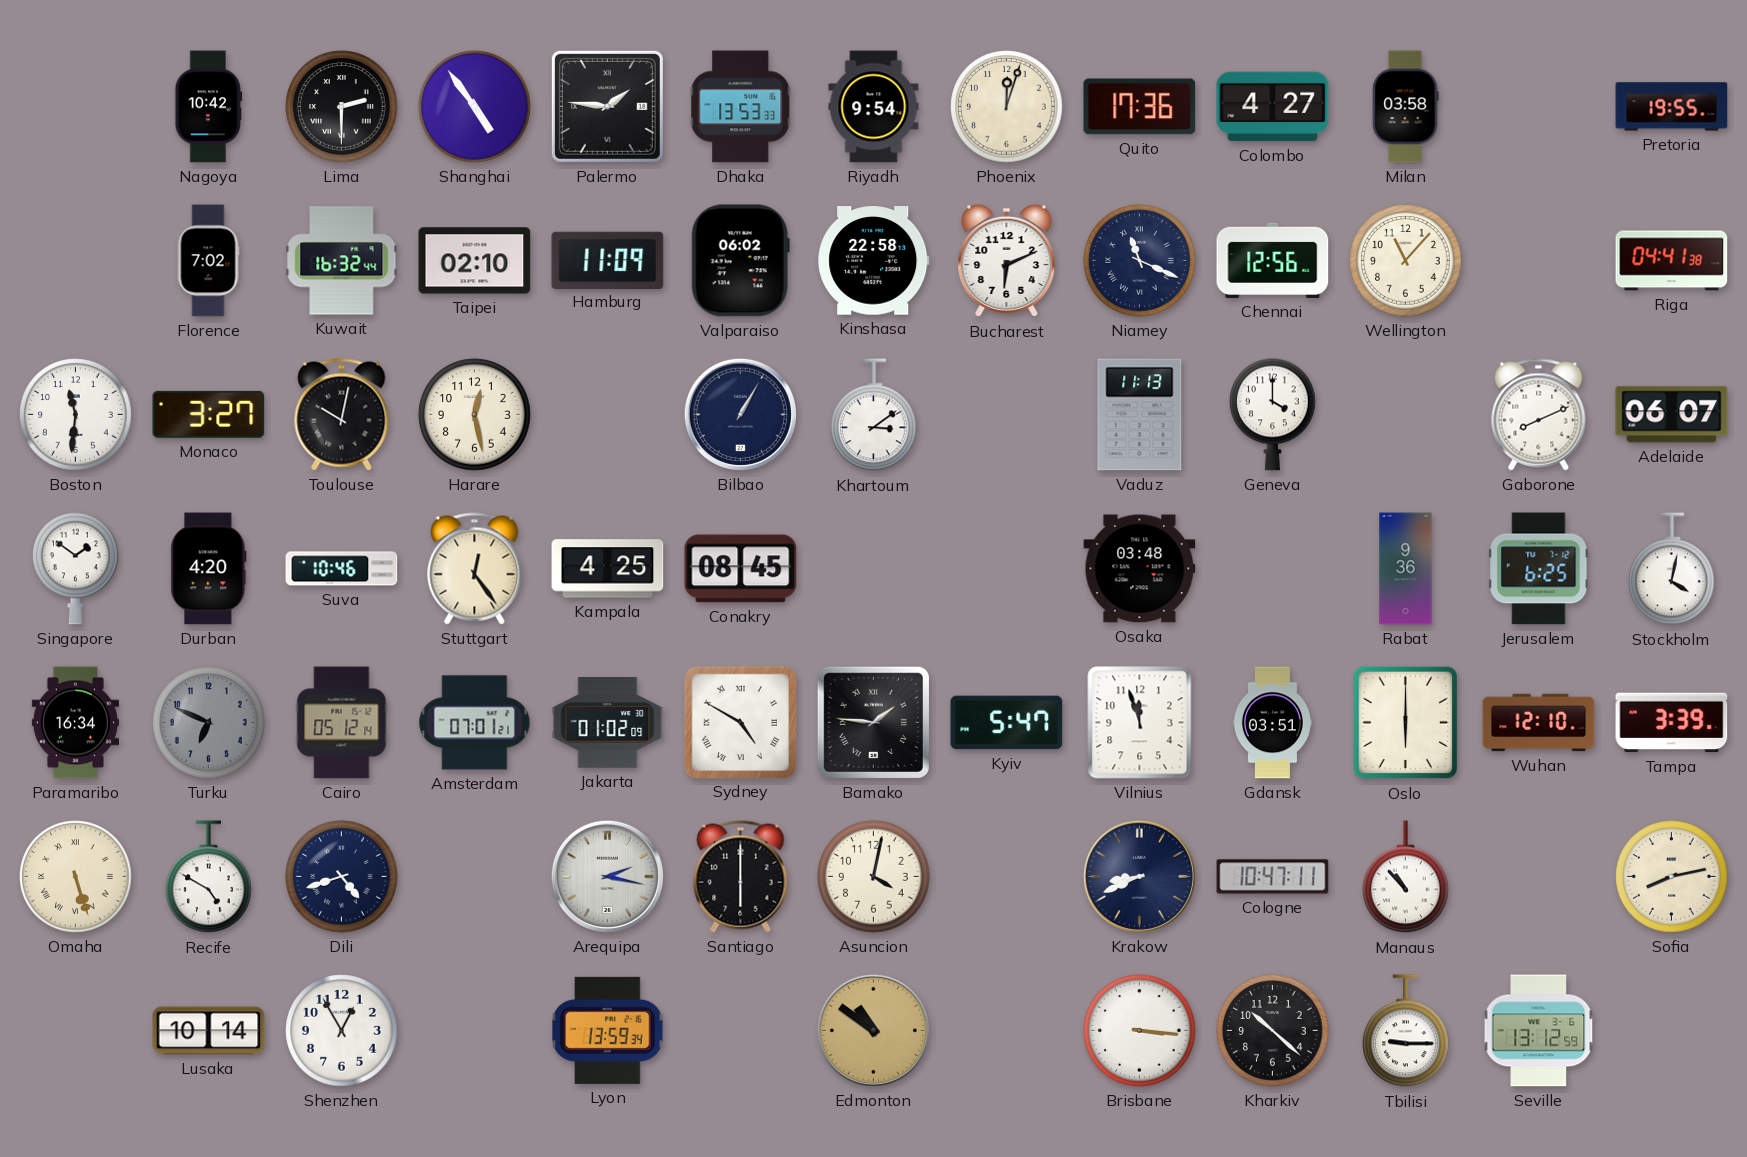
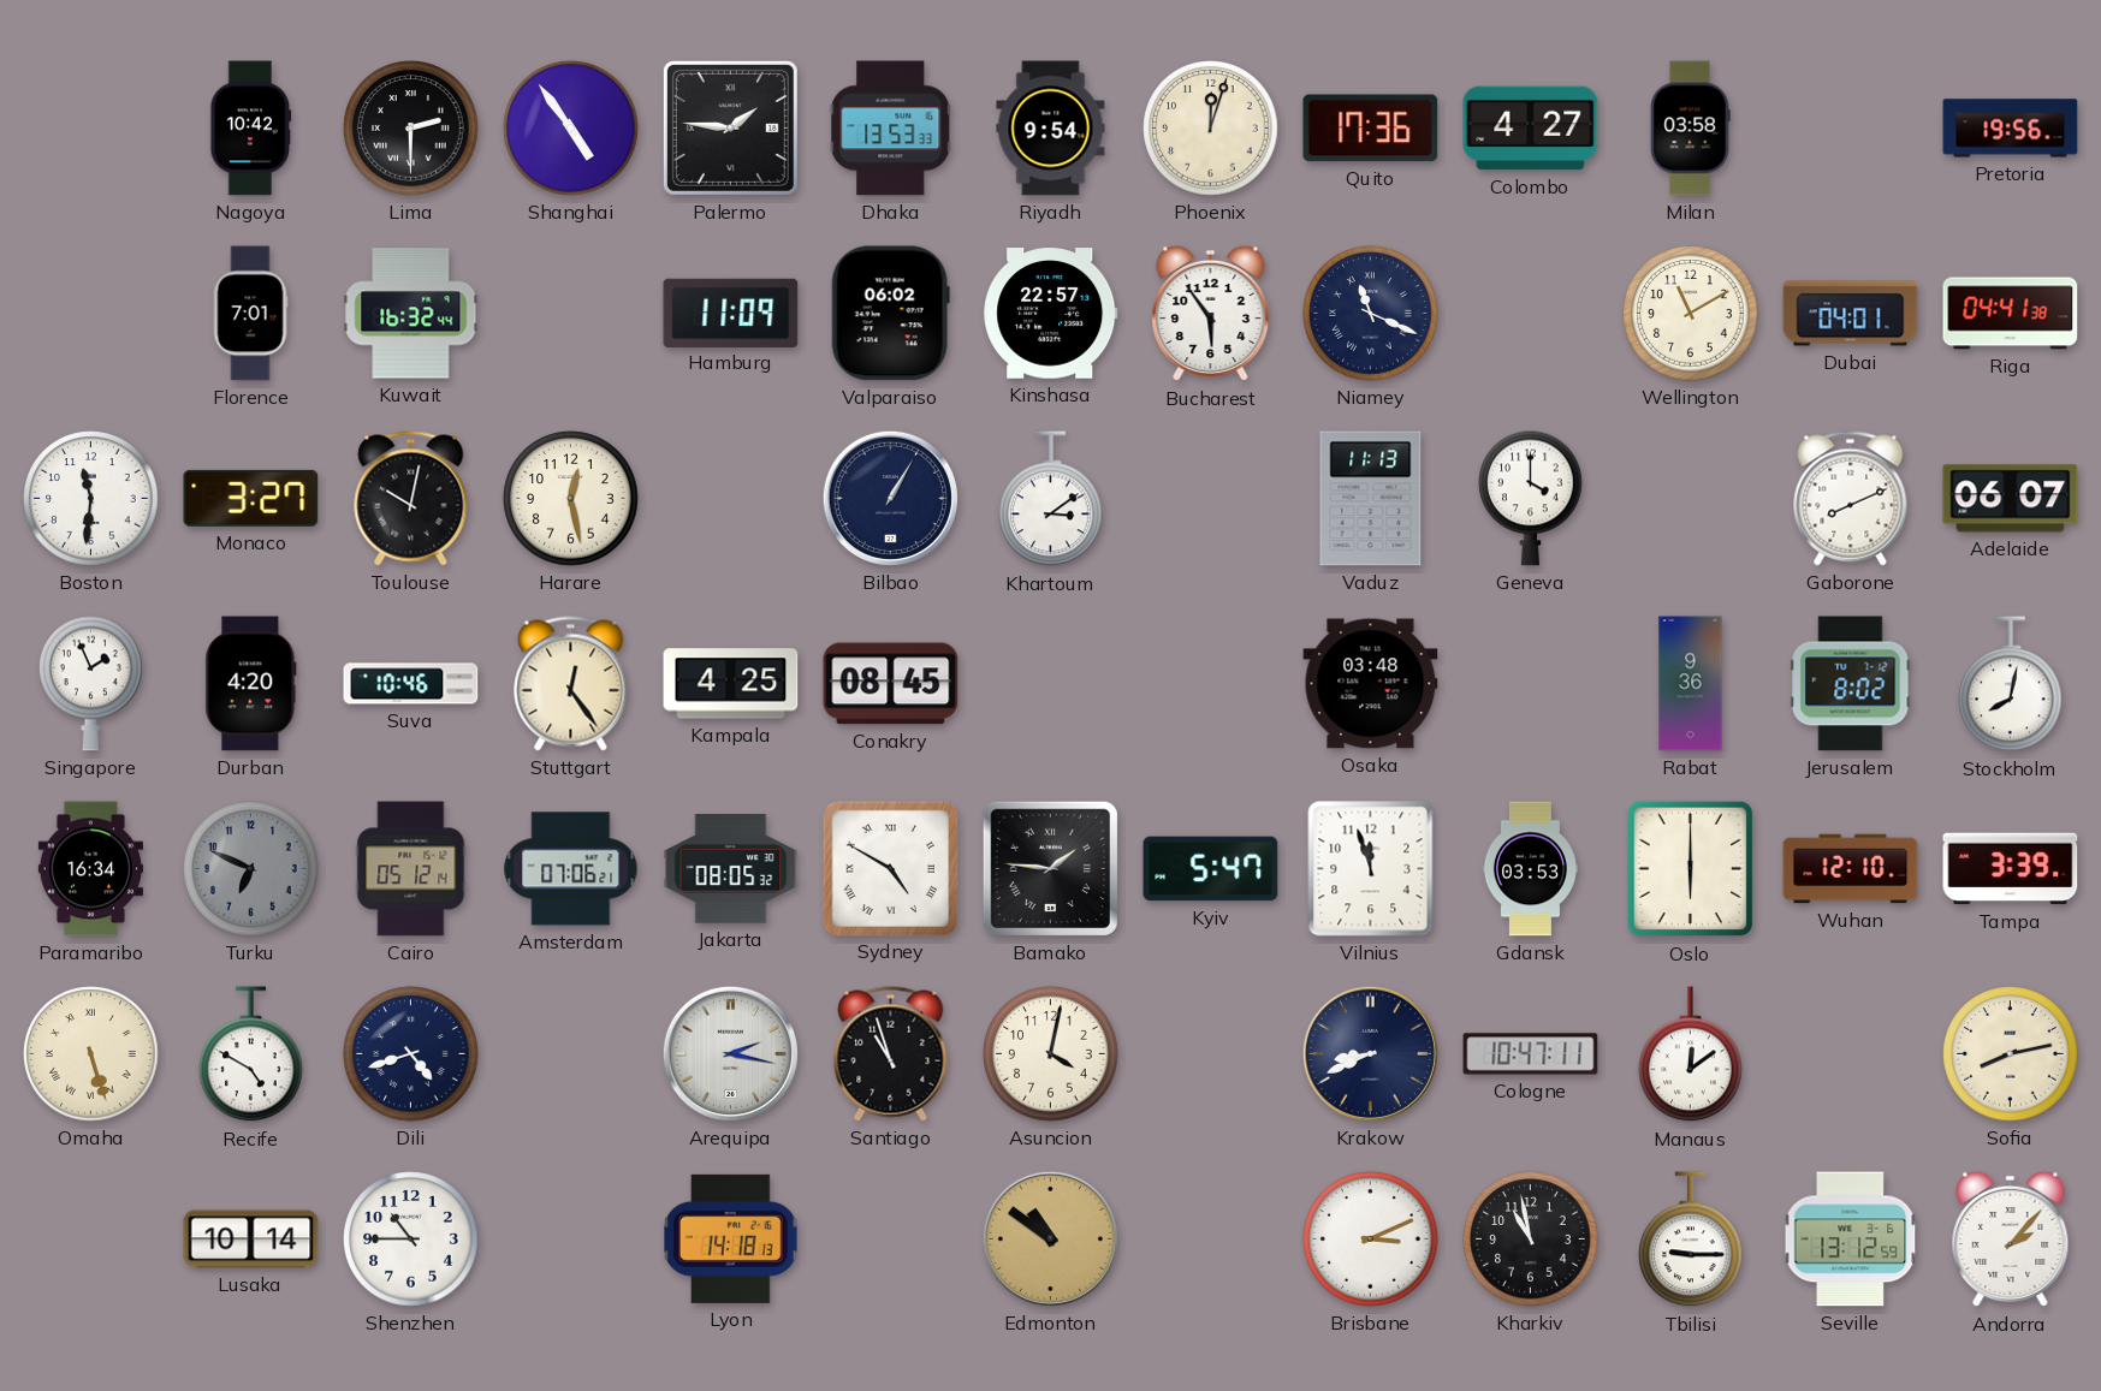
Pretoria: 19:55 -> 19:56 (2011, 129)
Florence: 7:02 -> 7:01 (250, 314)
Taipei: 02:10 -> none (475, 261)
Kinshasa: 22:58 -> 22:57 (1051, 314)
Bucharest: 6:11 -> 5:54 (1211, 314)
Chennai: 12:56 -> none (1273, 260)
Wellington: 11:07 -> 11:10 (1691, 314)
Dubai: none -> 04:01 (1851, 314)
Singapore: 1:51 -> 1:56 (91, 683)
Jerusalem: 6:25 -> 8:02 (1851, 684)
Stockholm: 4:02 -> 8:02 (2011, 684)
Amsterdam: 07:01 -> 07:06 (571, 869)
Jakarta: 01:02 -> 08:05 (731, 869)
Gdansk: 03:51 -> 03:53 (1530, 869)
Santiago: 6:00 -> 10:57 (891, 1054)
Manaus: 10:53 -> 12:09 (1691, 1054)
Shenzhen: 12:55 -> 10:45 (411, 1240)
Lyon: 13:59 -> 14:18 (731, 1238)
Brisbane: 3:16 -> 3:11 (1371, 1240)
Kharkiv: 10:22 -> 10:58 (1531, 1240)
Andorra: none -> 2:07 (2011, 1240)
